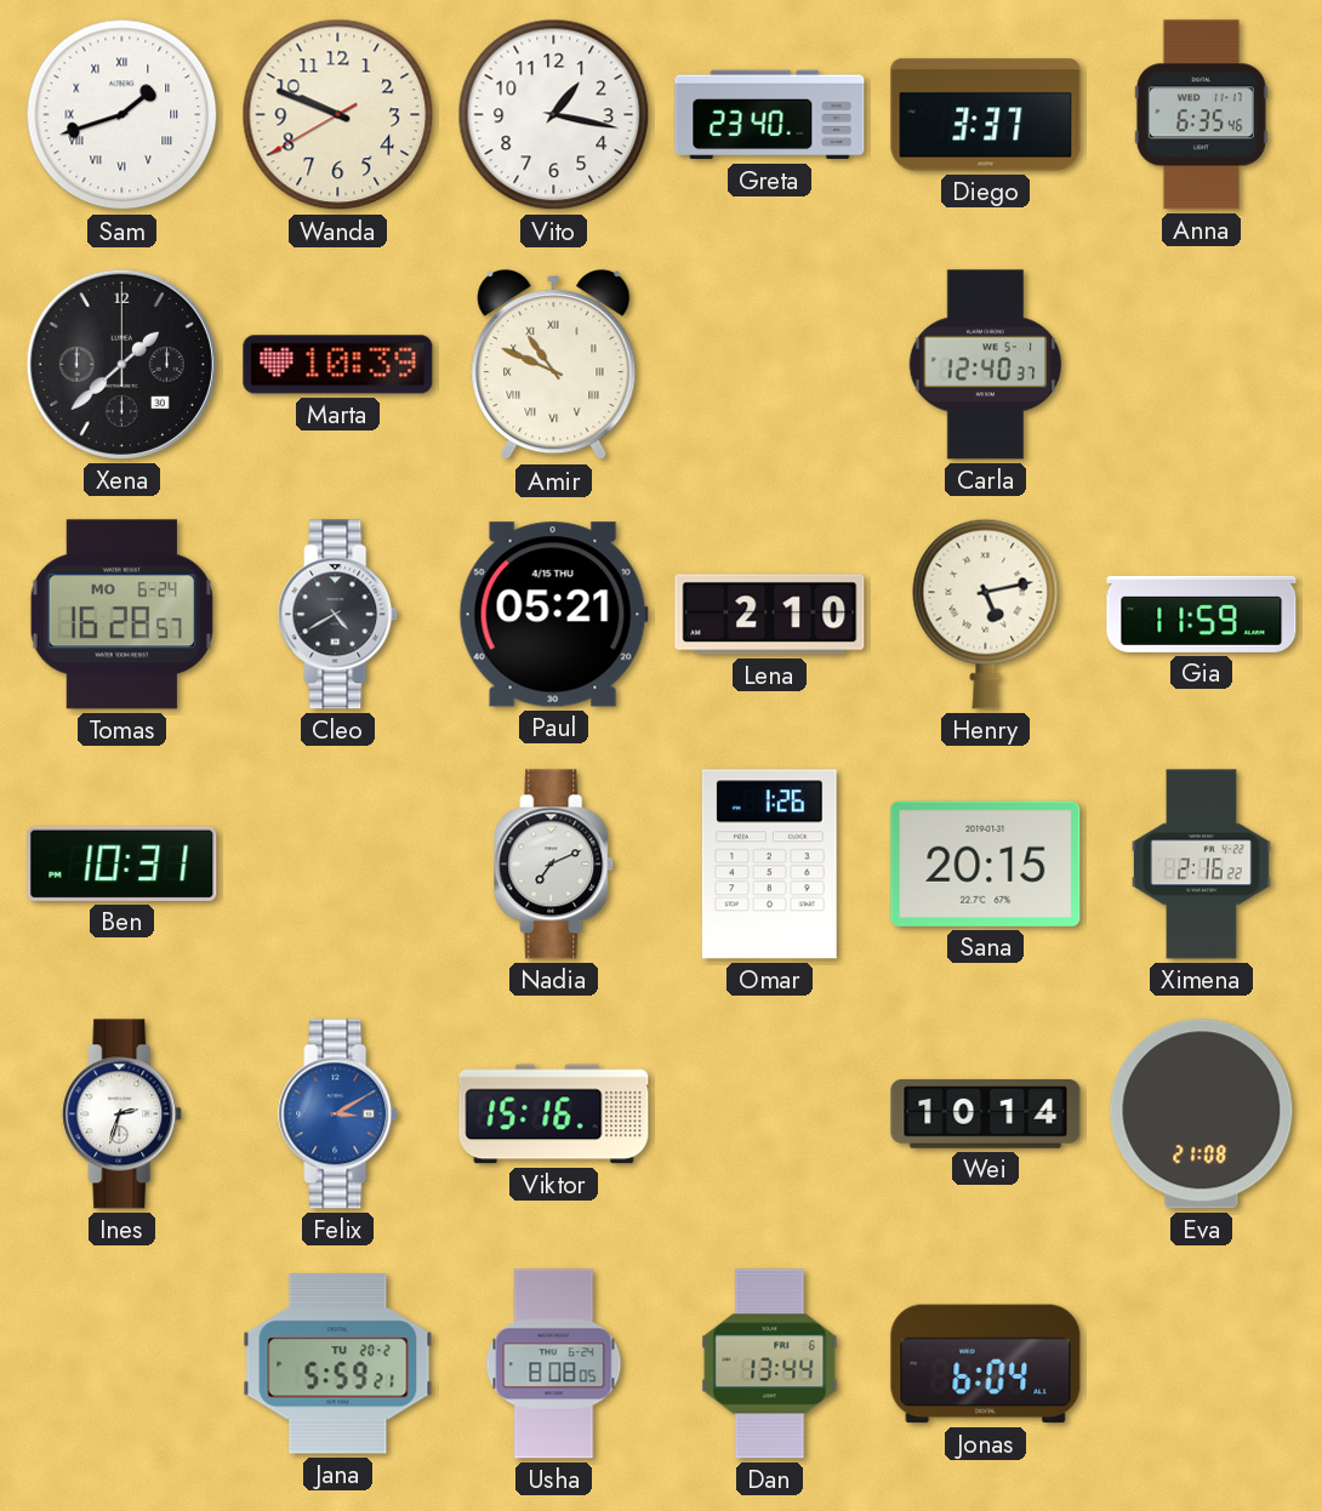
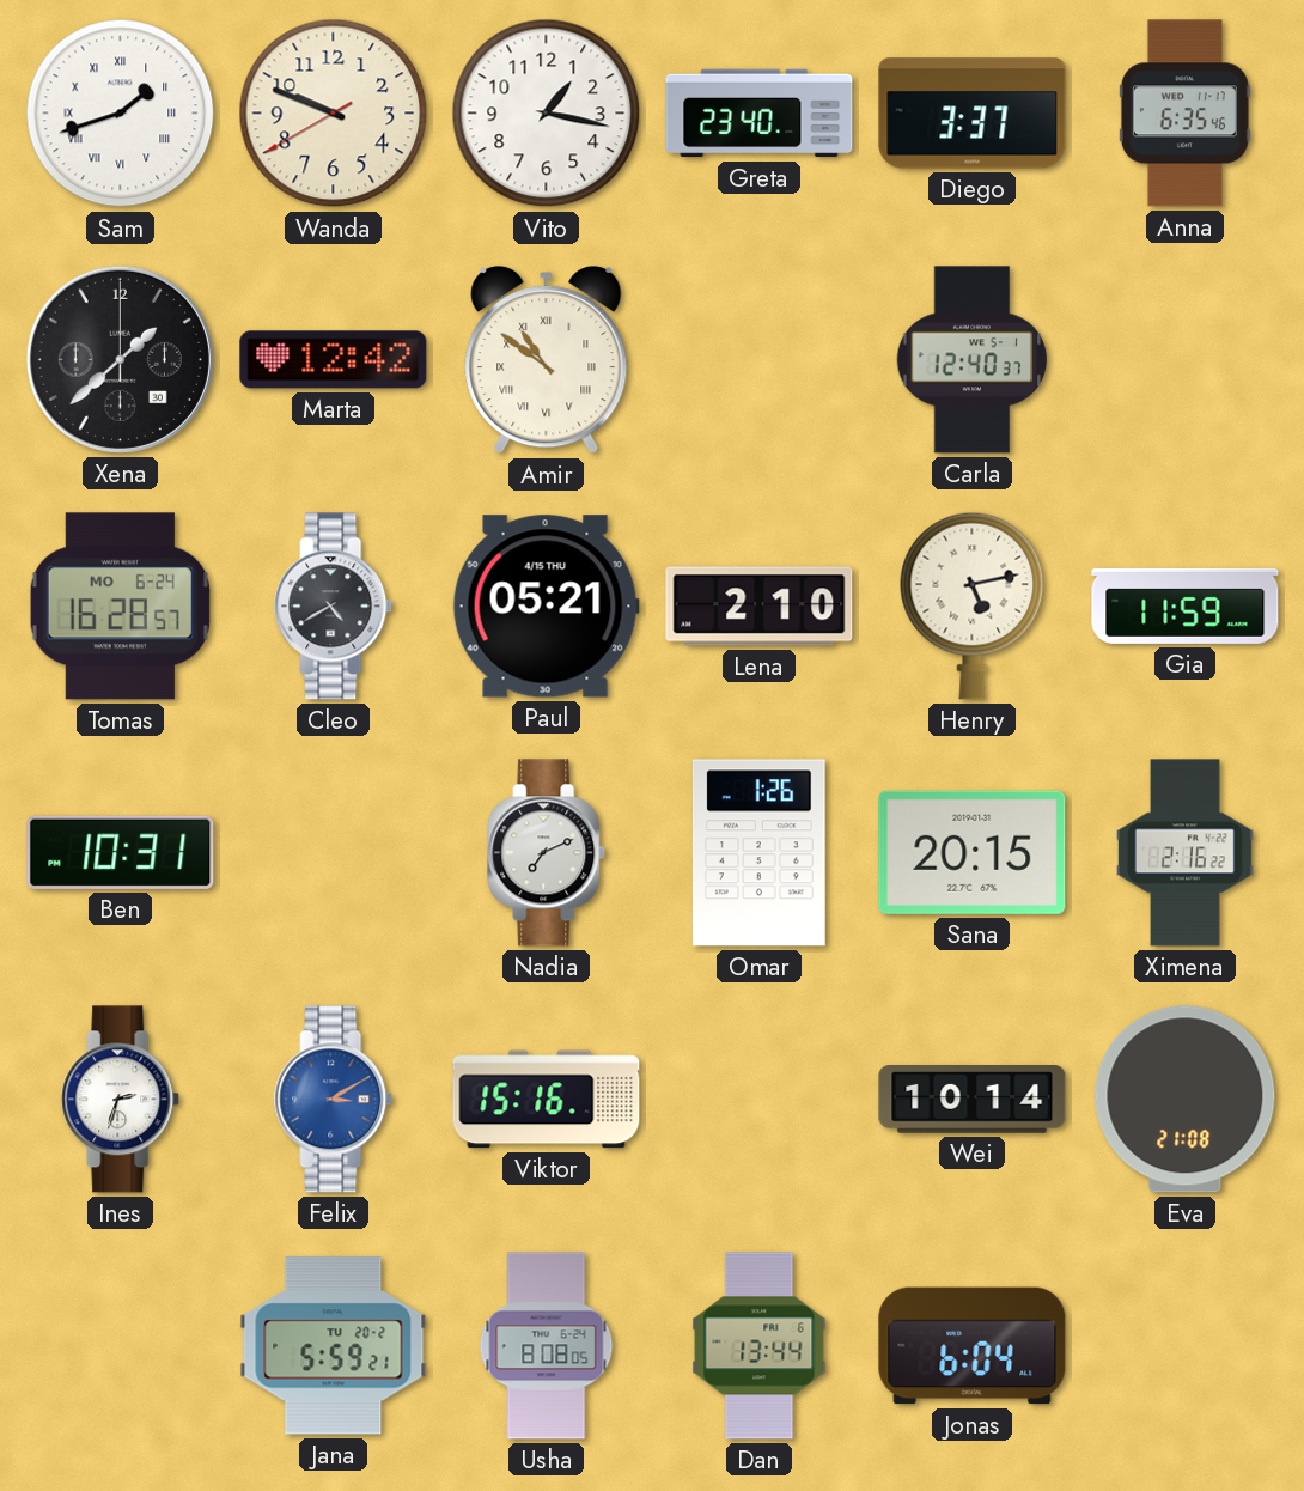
Marta: 10:39 -> 12:42 (334, 360)
Amir: 10:49 -> 10:51 (547, 360)
